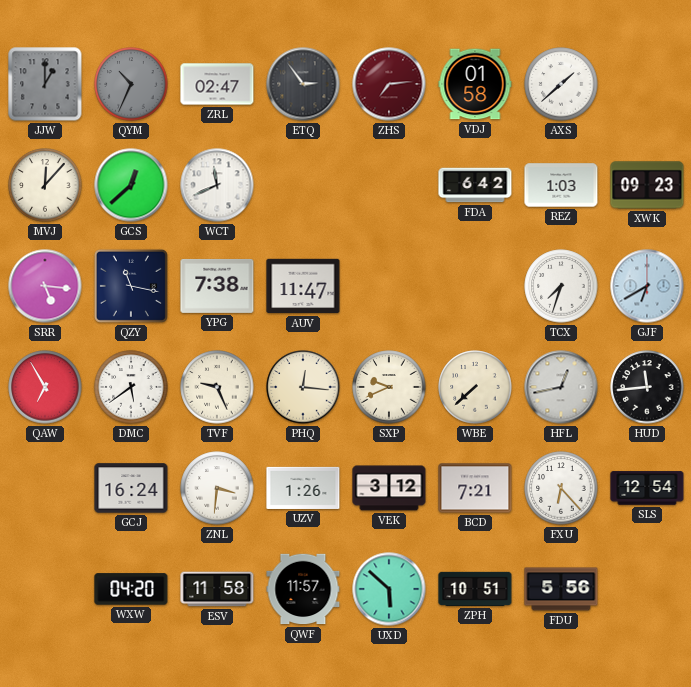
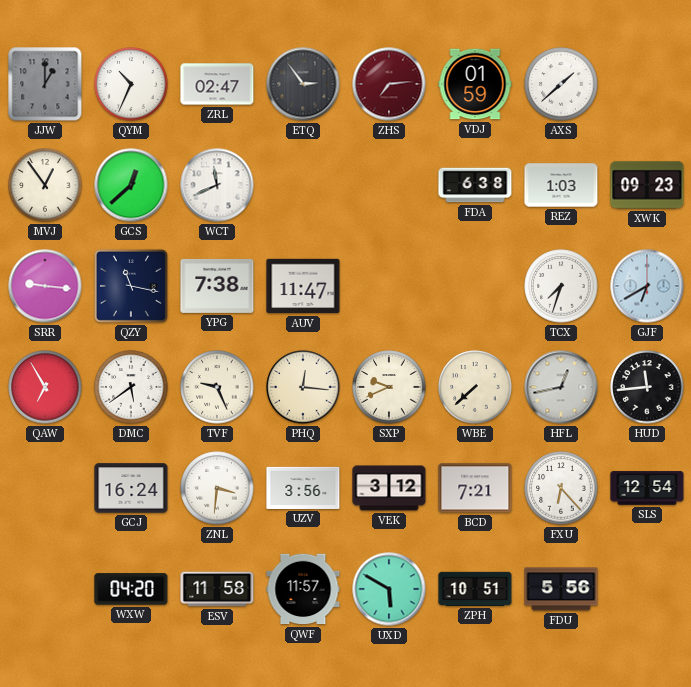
QYM dial: grey -> white (131, 84)
VDJ: 01:58 -> 01:59 (475, 84)
MVJ: 12:07 -> 12:54 (45, 185)
FDA: 6:42 -> 6:38 (475, 185)
SRR: 5:16 -> 9:16 (45, 286)
UZV: 1:26 -> 3:56 (303, 488)
UXD: 5:52 -> 5:50 (389, 589)
